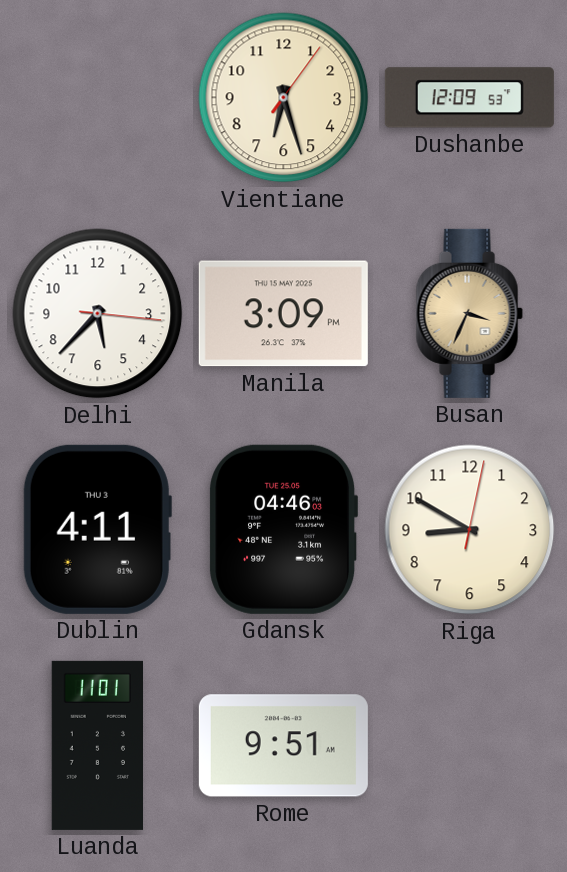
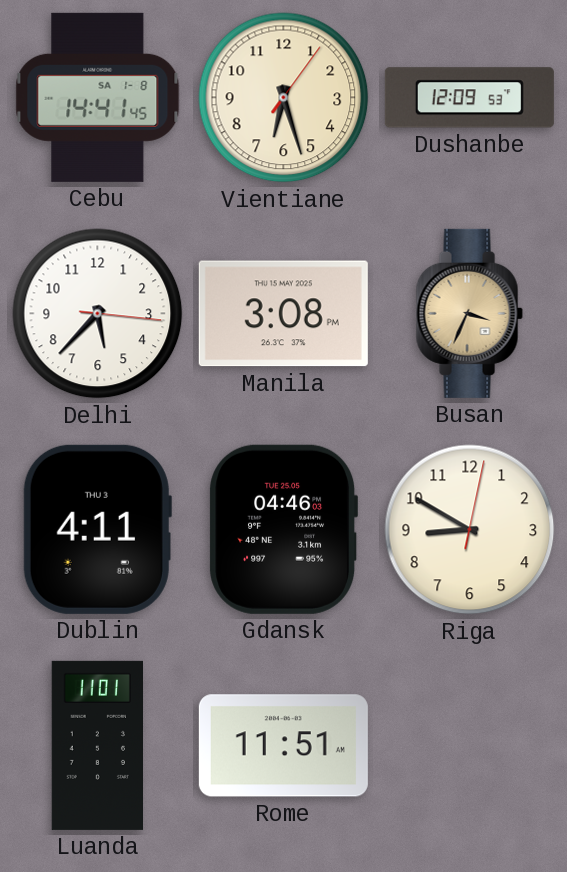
Cebu: none -> 14:41 (98, 97)
Manila: 3:09 -> 3:08 (283, 314)
Rome: 9:51 -> 11:51 (283, 746)
